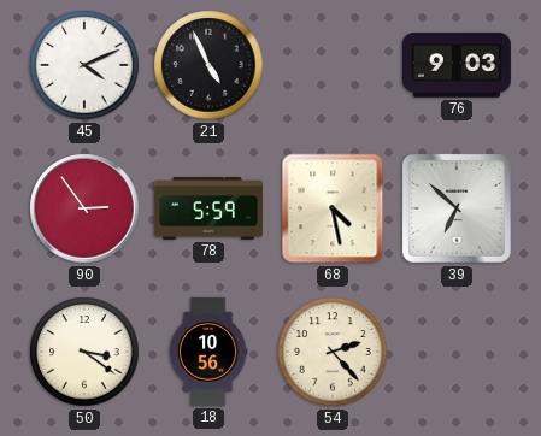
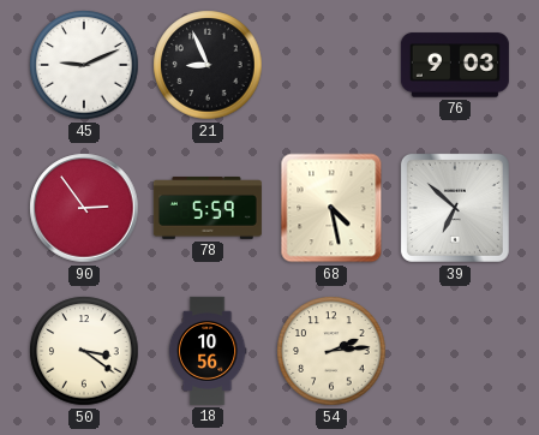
45: 4:11 -> 9:11 (84, 65)
21: 4:56 -> 8:56 (208, 65)
54: 2:23 -> 2:14 (331, 351)
